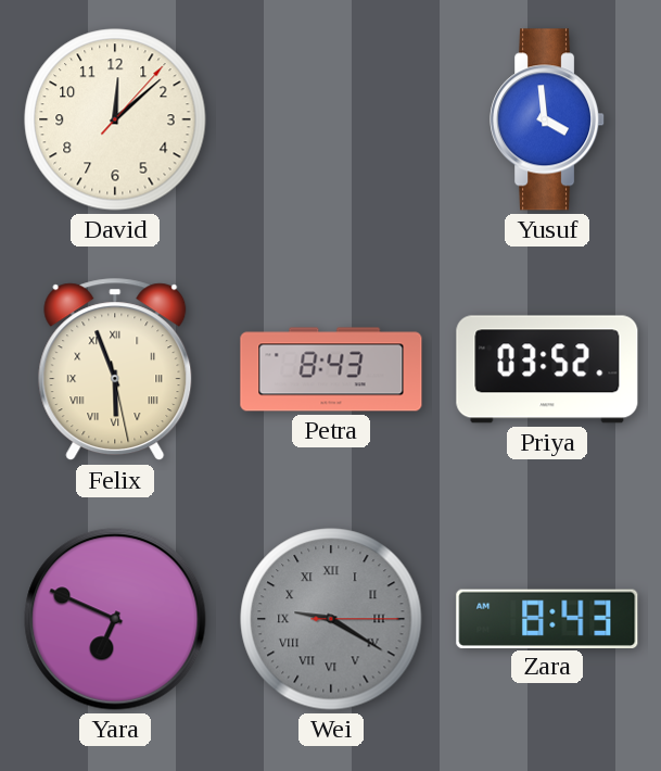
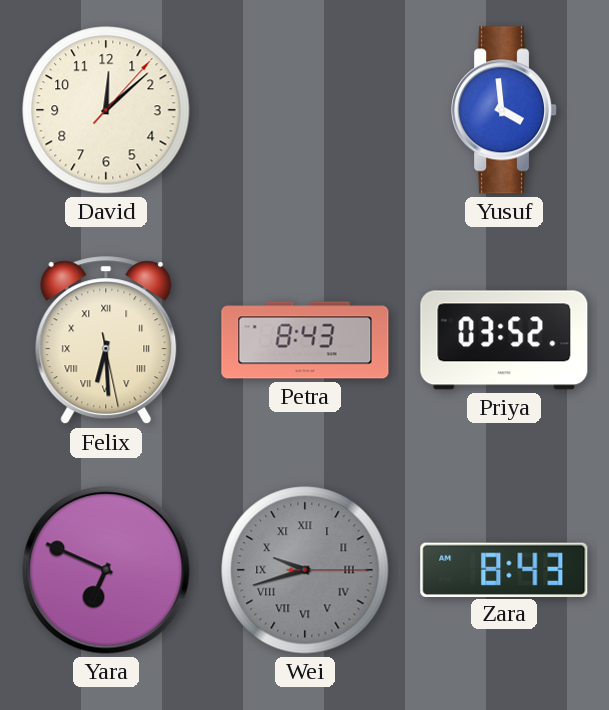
Felix: 5:56 -> 6:29 (106, 341)
Wei: 9:20 -> 9:42 (305, 570)
